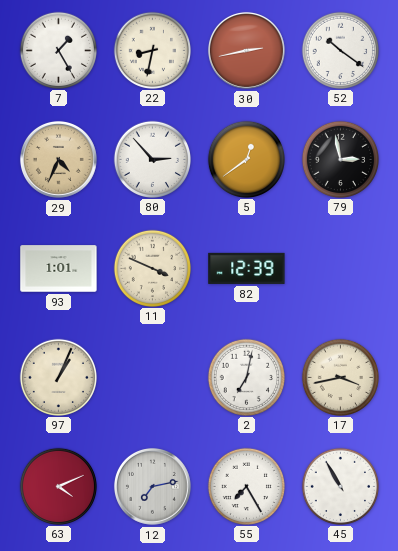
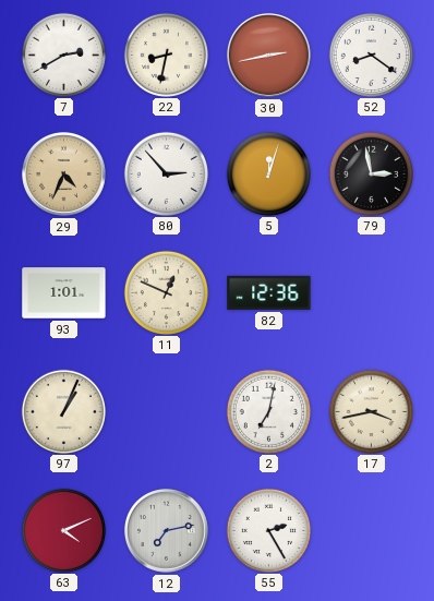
7: 1:25 -> 2:40 (63, 55)
52: 10:21 -> 8:21 (371, 55)
5: 12:39 -> 12:03 (268, 173)
11: 3:49 -> 12:49 (166, 292)
82: 12:39 -> 12:36 (269, 292)
55: 7:25 -> 2:25 (268, 530)
45: 10:55 -> none (340, 486)
